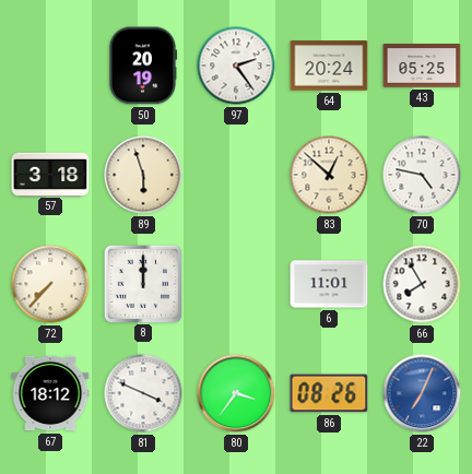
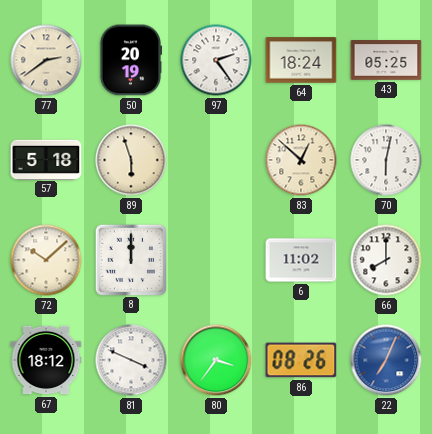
77: none -> 2:39 (46, 60)
64: 20:24 -> 18:24 (301, 60)
57: 3:18 -> 5:18 (46, 159)
70: 4:47 -> 6:02 (386, 160)
72: 7:37 -> 10:08 (46, 260)
6: 11:01 -> 11:02 (301, 260)
66: 7:55 -> 8:00 (386, 260)
